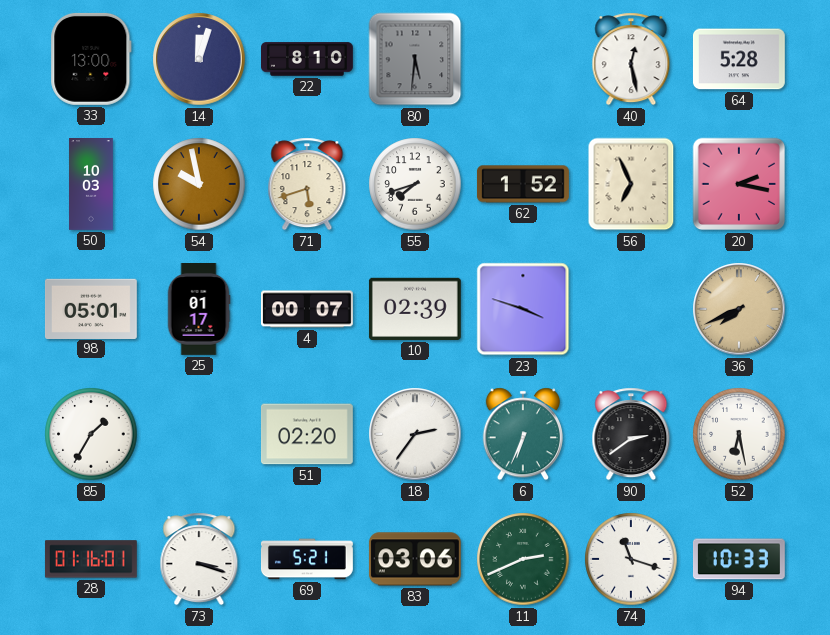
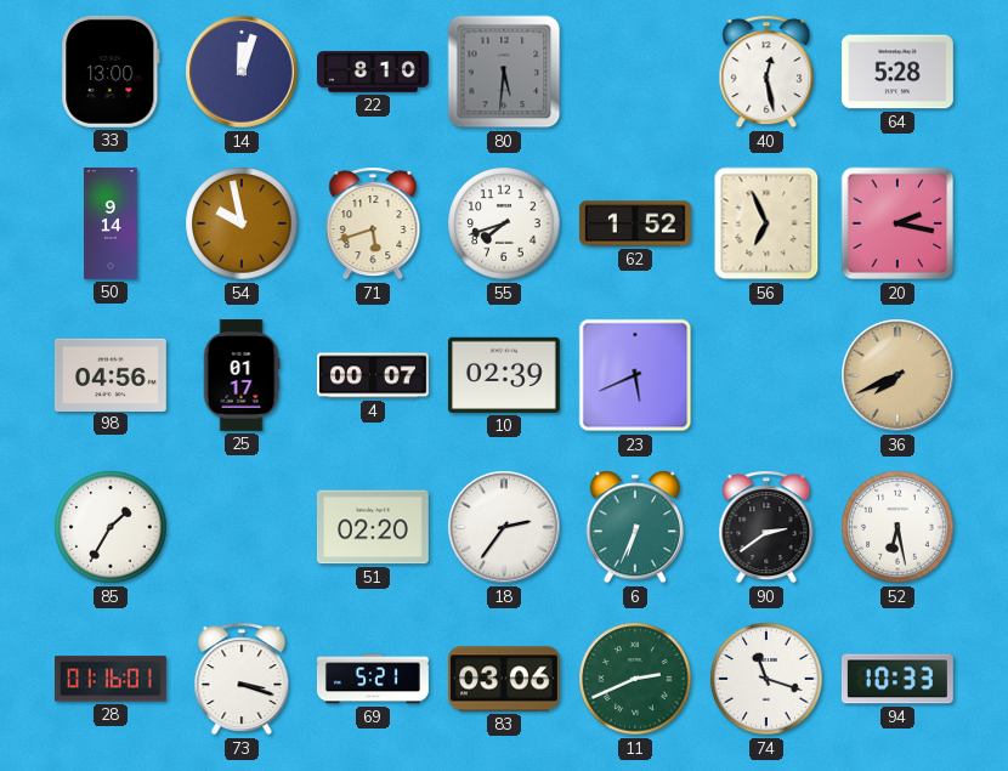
50: 10:03 -> 9:14 (111, 225)
98: 05:01 -> 04:56 (111, 374)
23: 3:48 -> 5:41 (635, 375)
